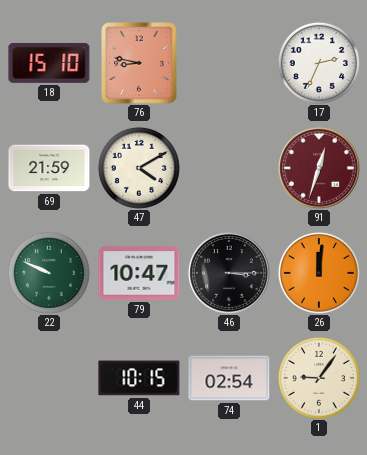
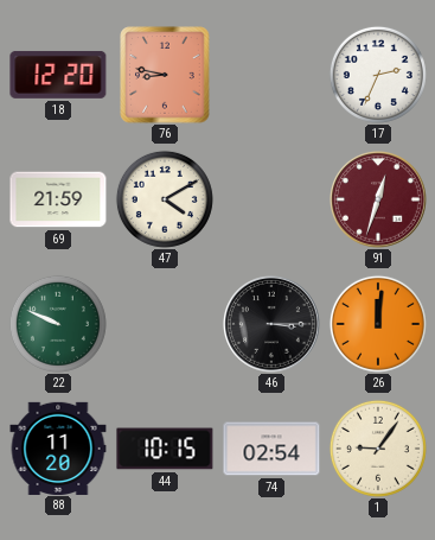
18: 15:10 -> 12:20 (58, 75)
79: 10:47 -> none (139, 273)
88: none -> 11:20 (58, 447)
